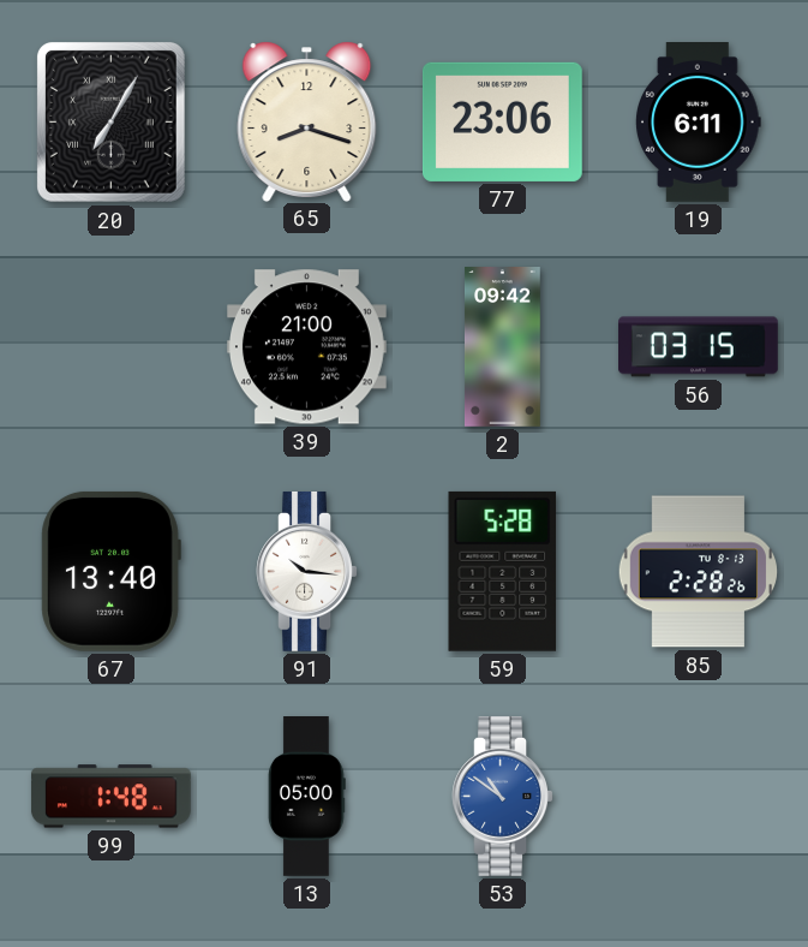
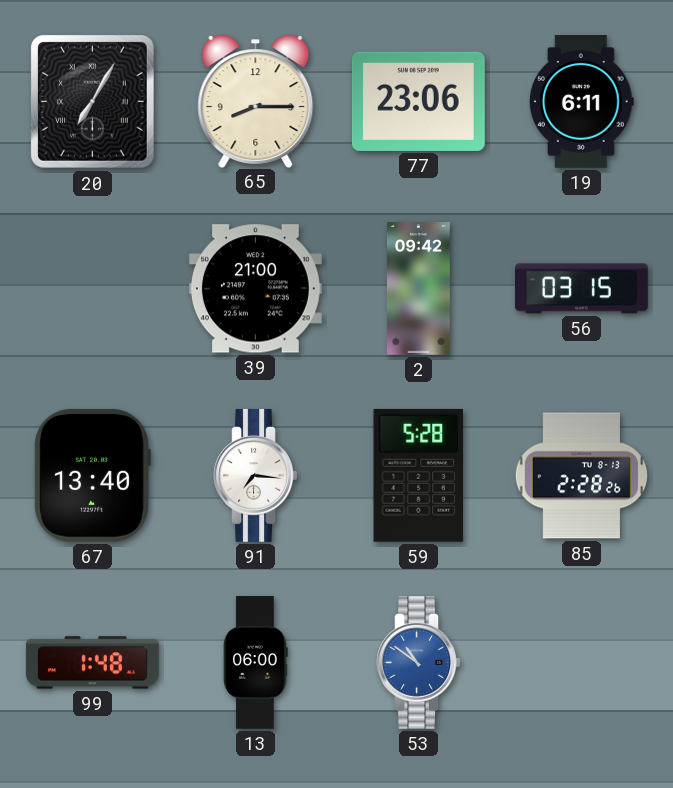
65: 8:18 -> 8:15 (256, 101)
91: 10:16 -> 7:16 (256, 475)
13: 05:00 -> 06:00 (256, 663)
